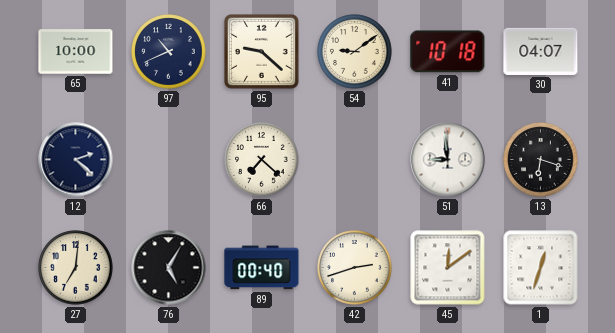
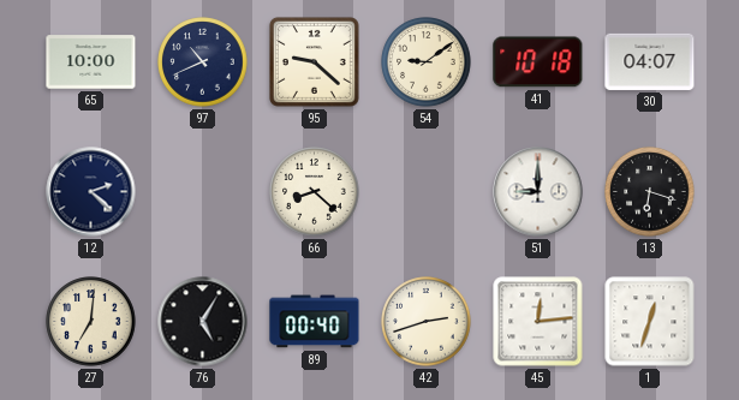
66: 7:22 -> 8:22 (315, 192)
51: 8:59 -> 9:00 (538, 192)
45: 12:09 -> 12:14 (538, 322)
